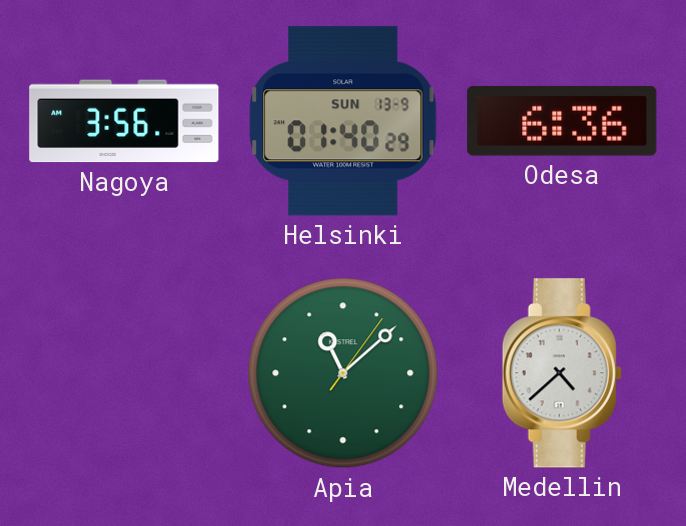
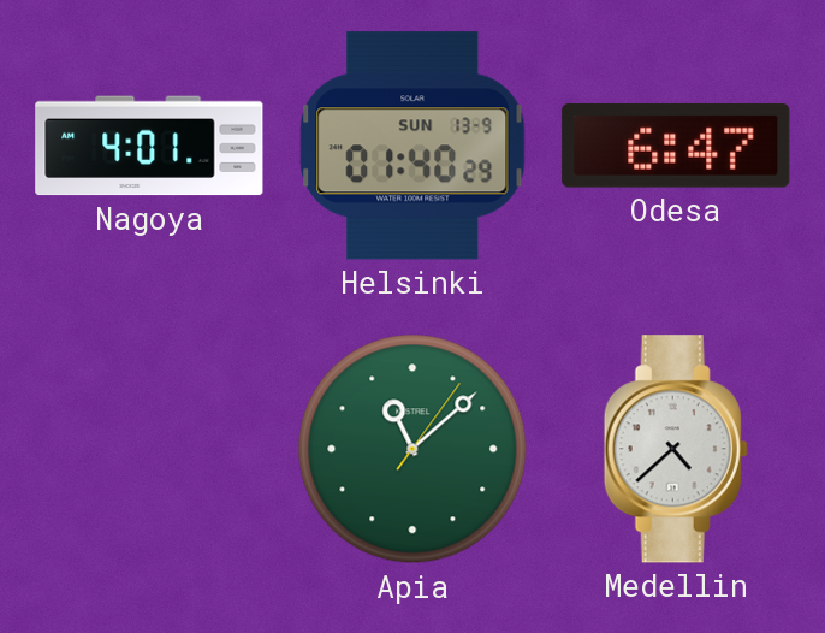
Nagoya: 3:56 -> 4:01 (149, 146)
Odesa: 6:36 -> 6:47 (676, 146)
